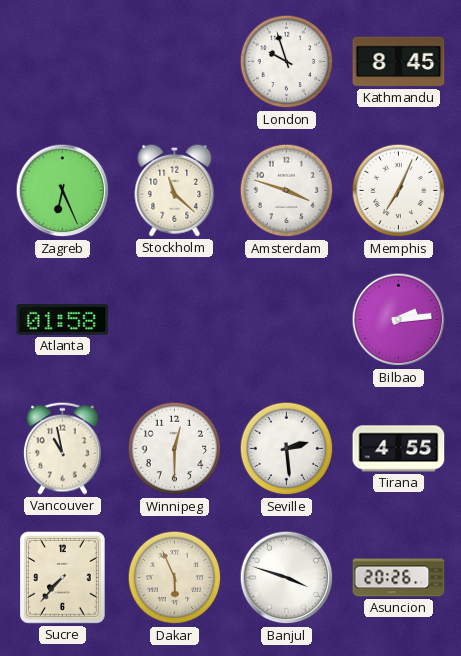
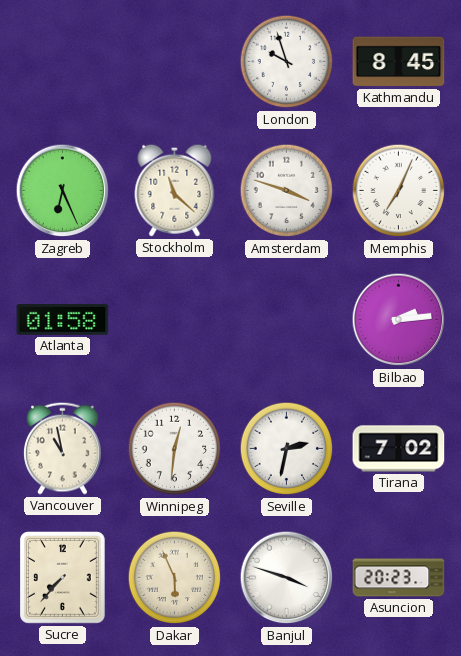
Winnipeg: 12:30 -> 12:31 (175, 449)
Seville: 2:29 -> 2:32 (287, 449)
Tirana: 4:55 -> 7:02 (399, 449)
Asuncion: 20:26 -> 20:23 (399, 578)
